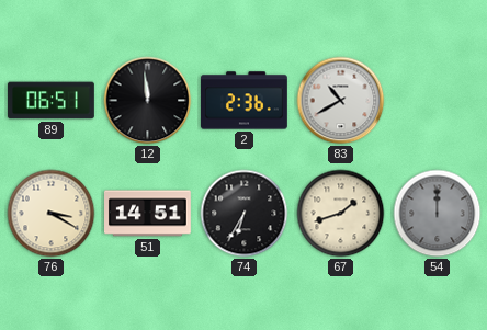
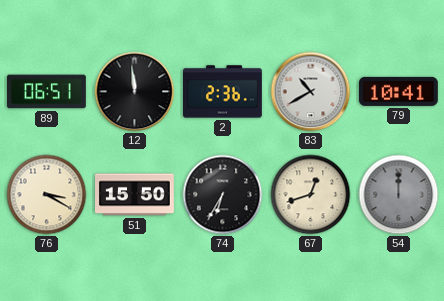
79: none -> 10:41 (398, 91)
51: 14:51 -> 15:50 (135, 195)
67: 1:42 -> 12:42 (311, 195)
